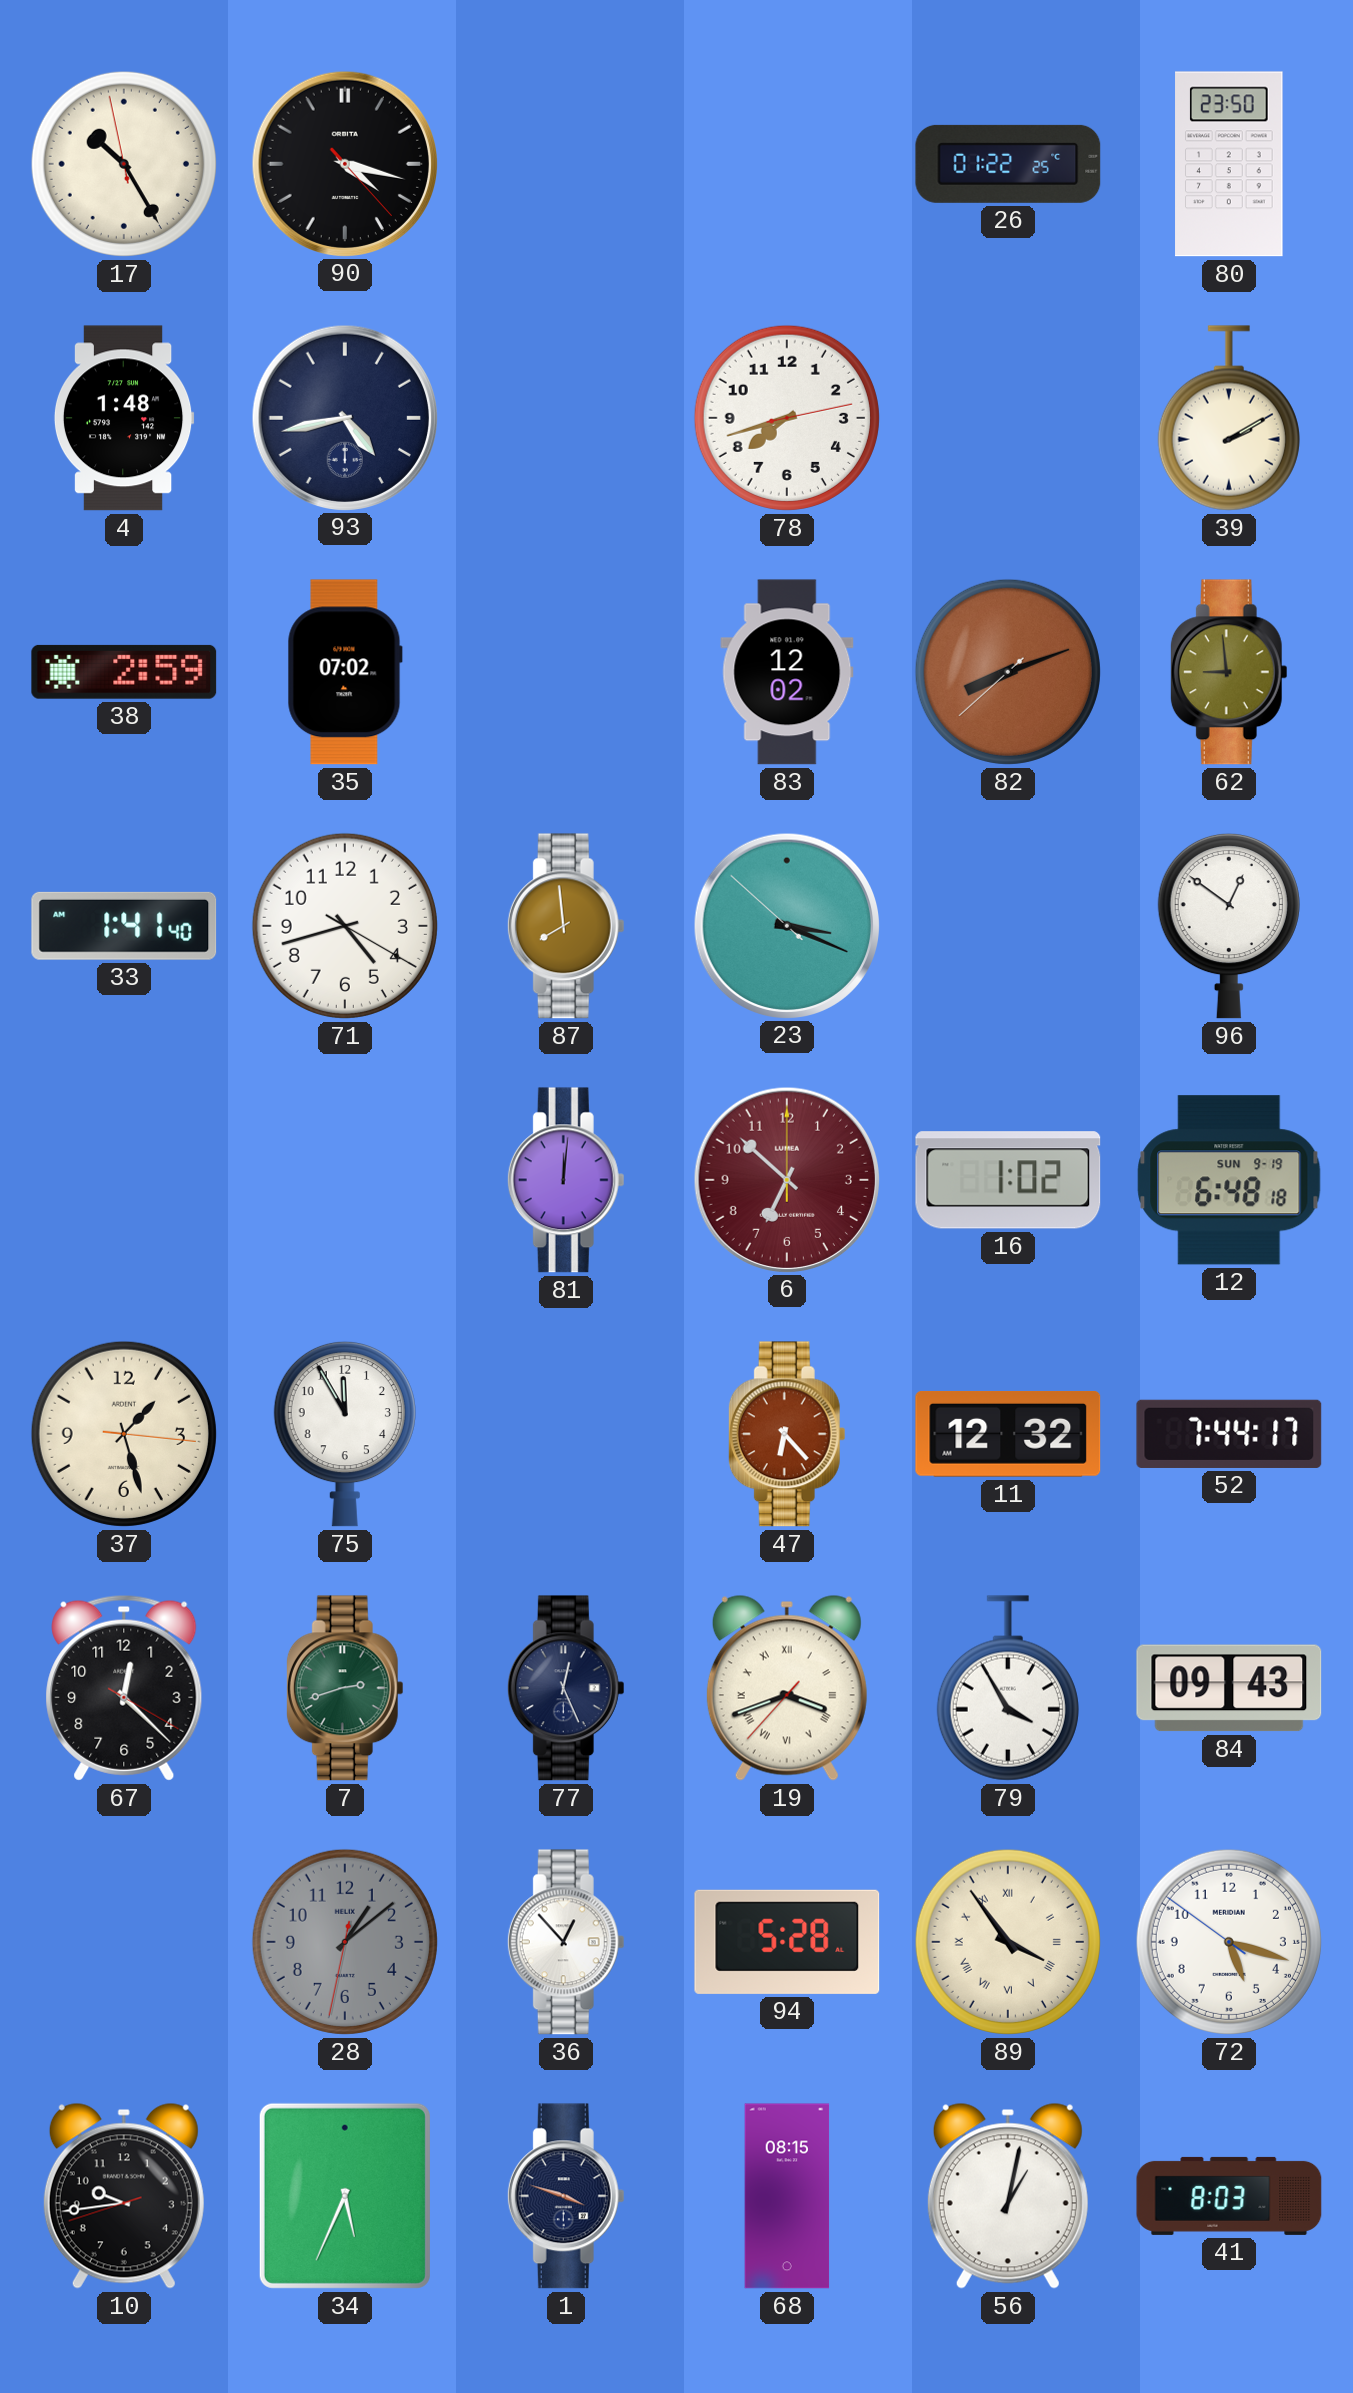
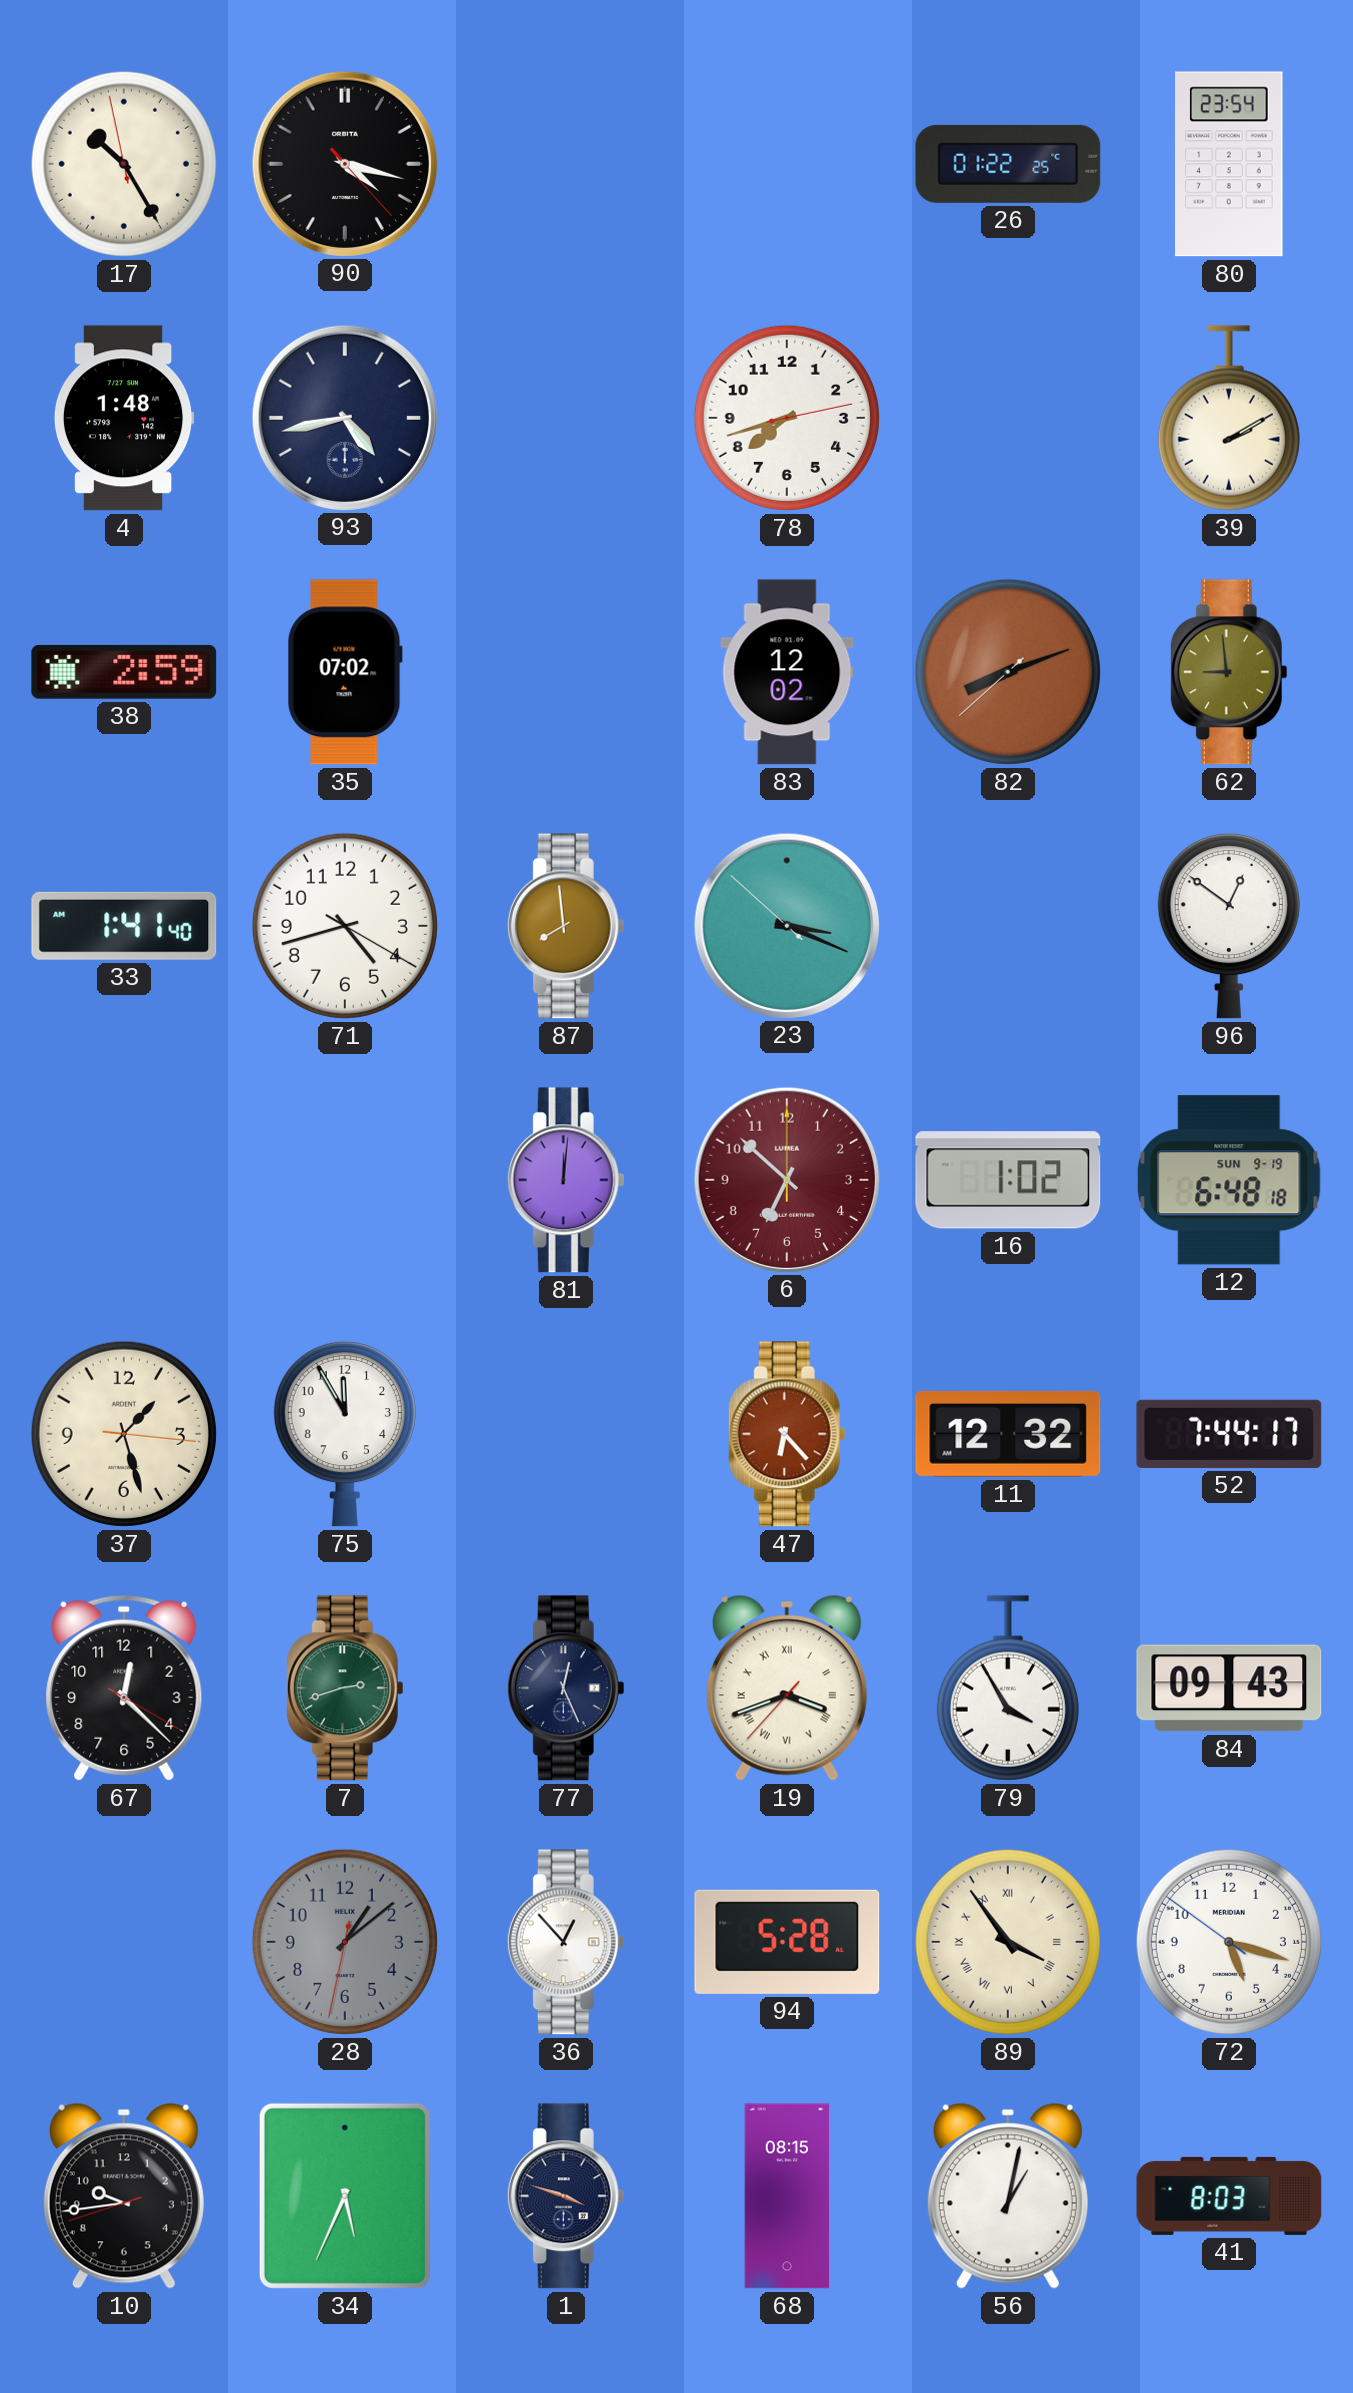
80: 23:50 -> 23:54 (1229, 164)
